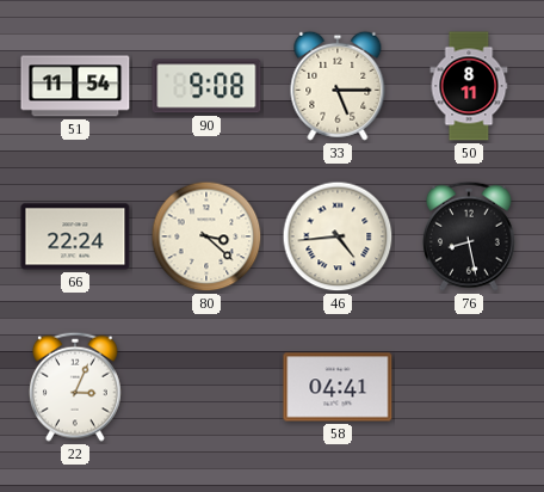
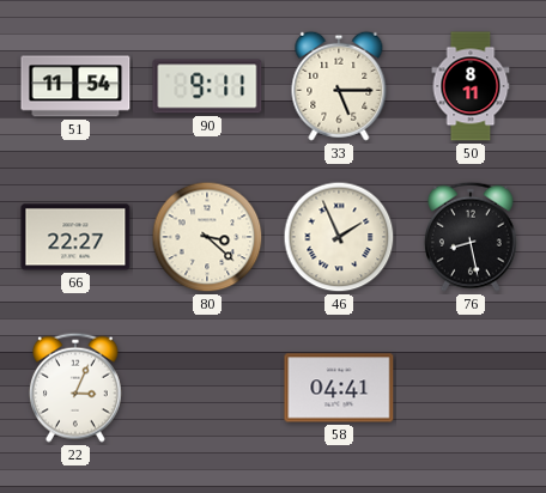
90: 9:08 -> 9:11 (207, 86)
66: 22:24 -> 22:27 (75, 237)
46: 4:44 -> 1:56 (339, 237)
